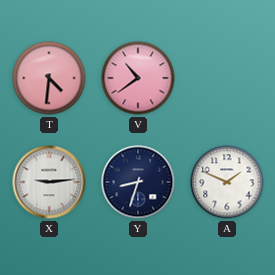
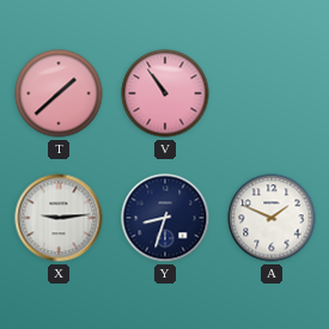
T: 4:31 -> 1:38 (59, 93)
V: 10:39 -> 10:54 (165, 93)
